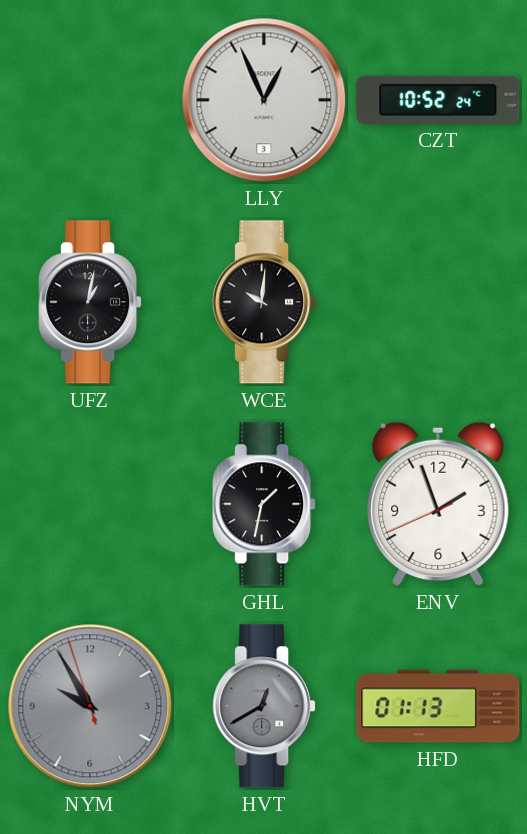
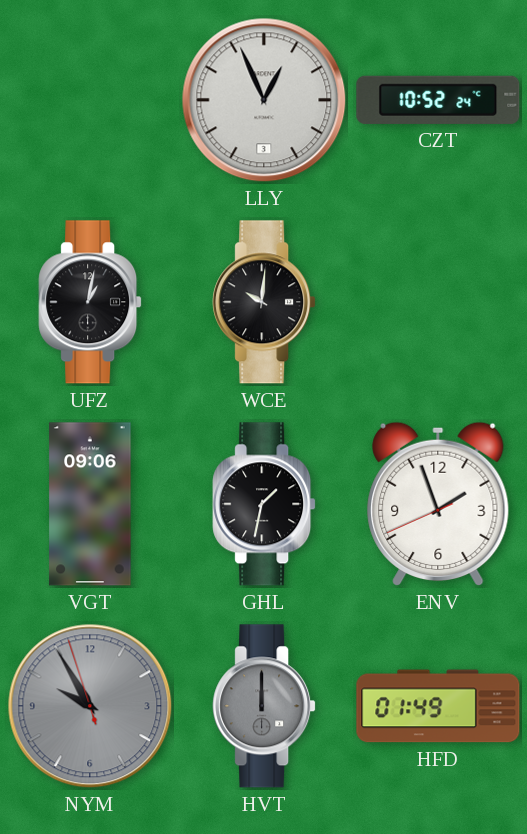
VGT: none -> 09:06 (90, 504)
HVT: 12:40 -> 12:00 (264, 706)
HFD: 01:13 -> 01:49 (438, 706)
